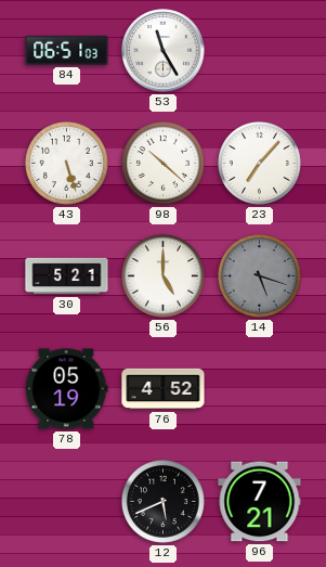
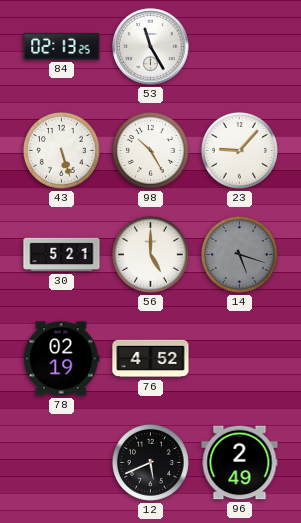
84: 06:51 -> 02:13 (62, 46)
98: 10:22 -> 10:25 (150, 150)
23: 7:07 -> 9:07 (239, 150)
78: 05:19 -> 02:19 (62, 359)
96: 7:21 -> 2:49 (240, 463)
